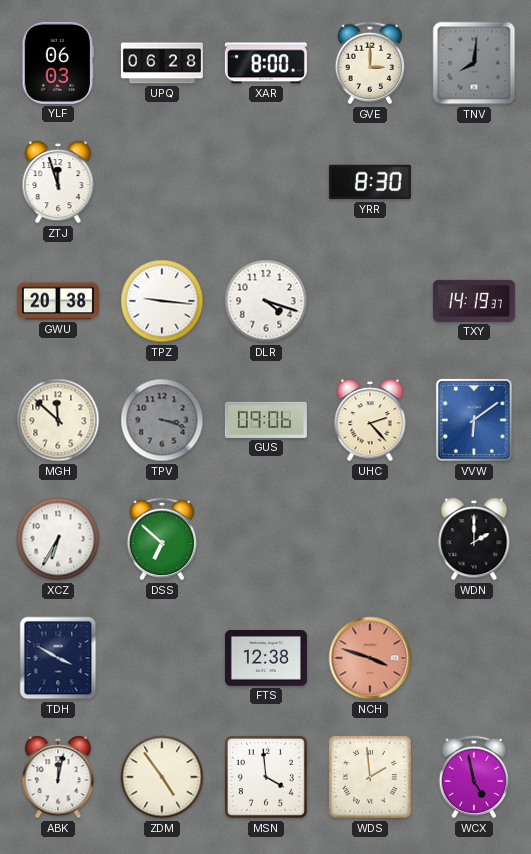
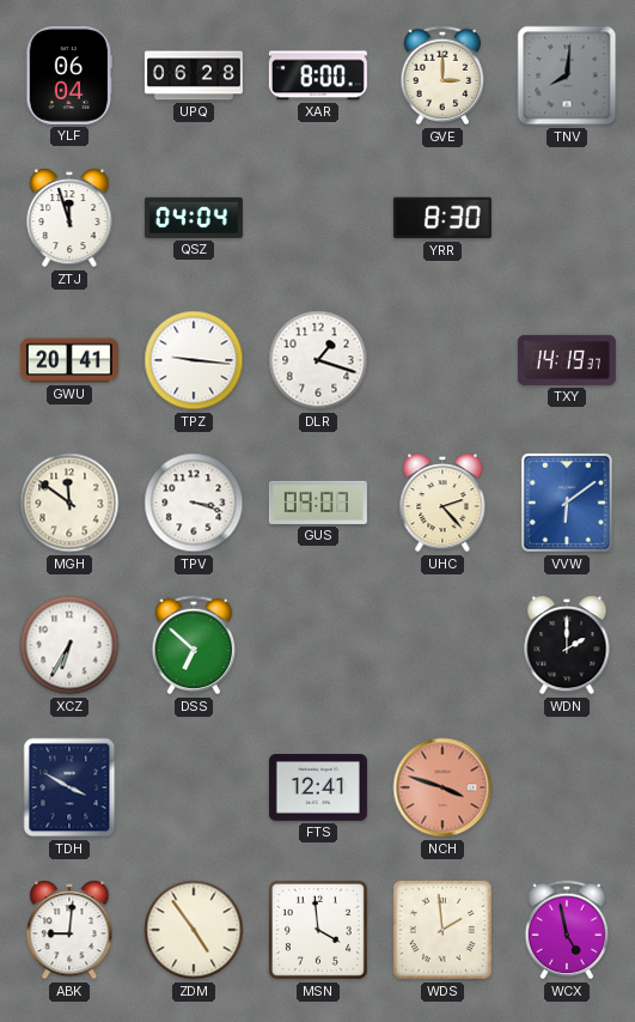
YLF: 06:03 -> 06:04 (68, 75)
QSZ: none -> 04:04 (194, 218)
GWU: 20:38 -> 20:41 (69, 360)
DLR: 4:18 -> 1:18 (318, 360)
MGH: 11:52 -> 11:51 (69, 503)
TPV dial: grey -> white (194, 503)
GUS: 09:06 -> 09:07 (318, 503)
FTS: 12:38 -> 12:41 (318, 789)
ABK: 12:02 -> 9:01 (69, 930)
